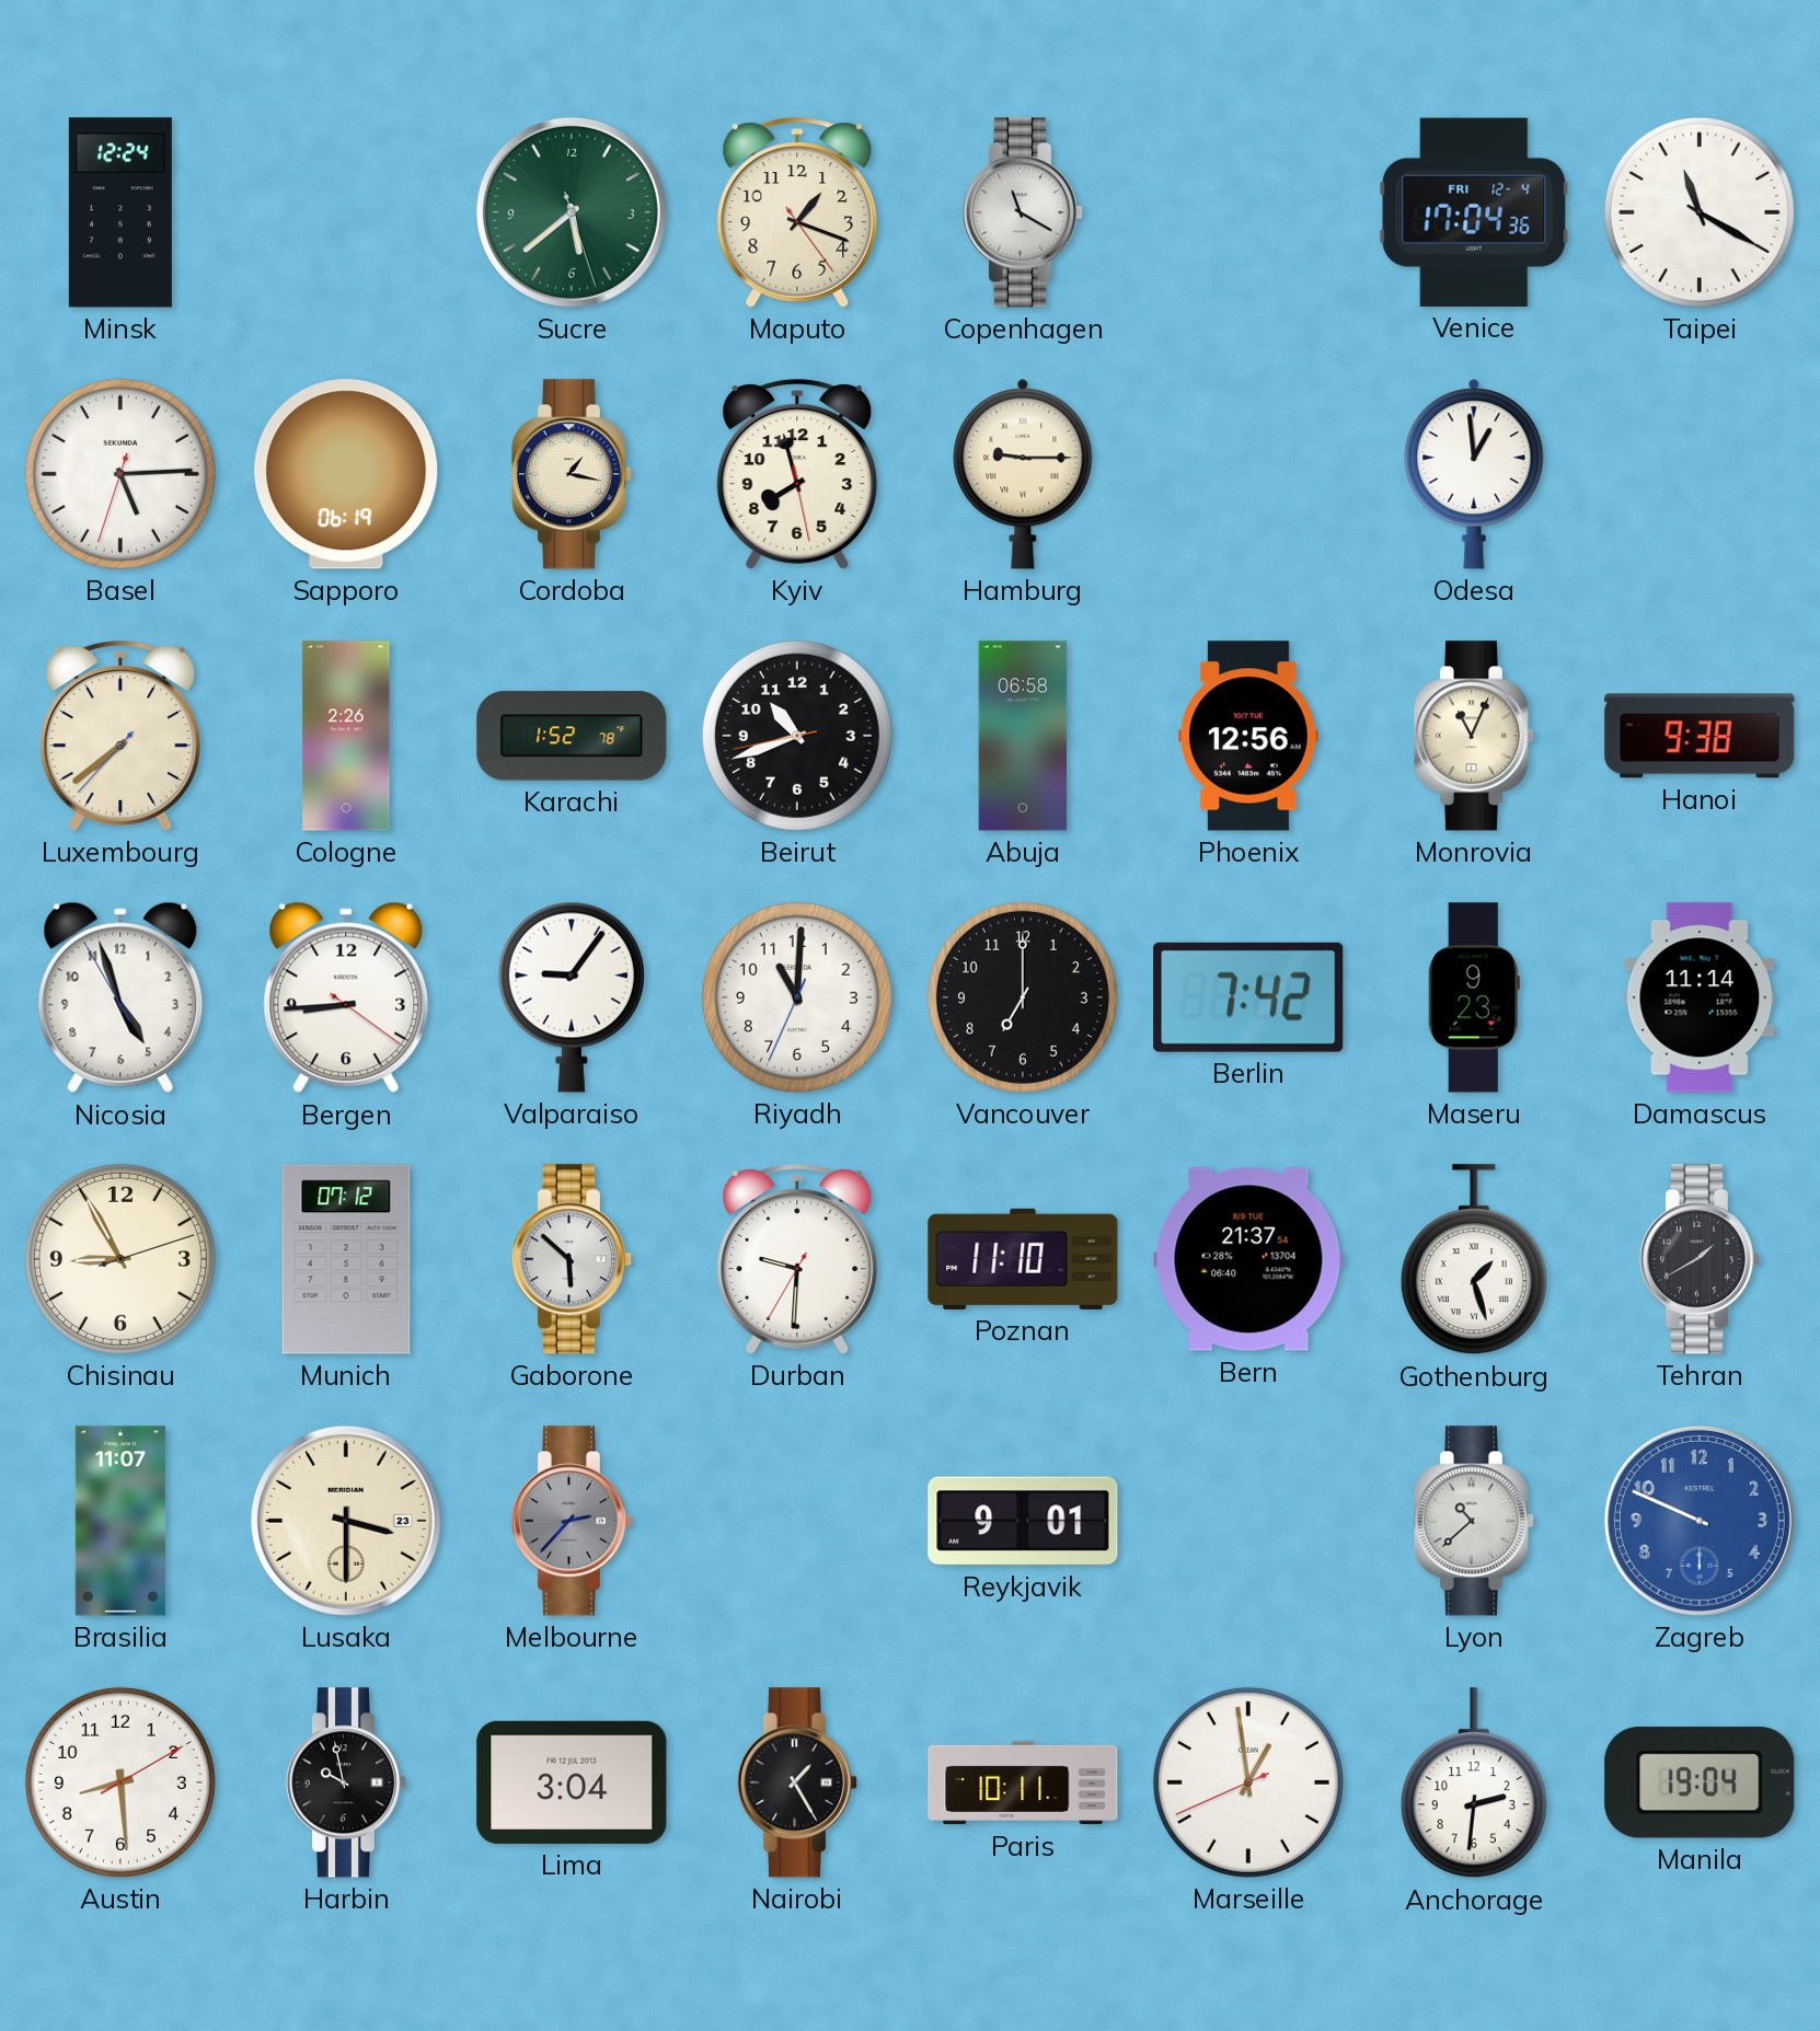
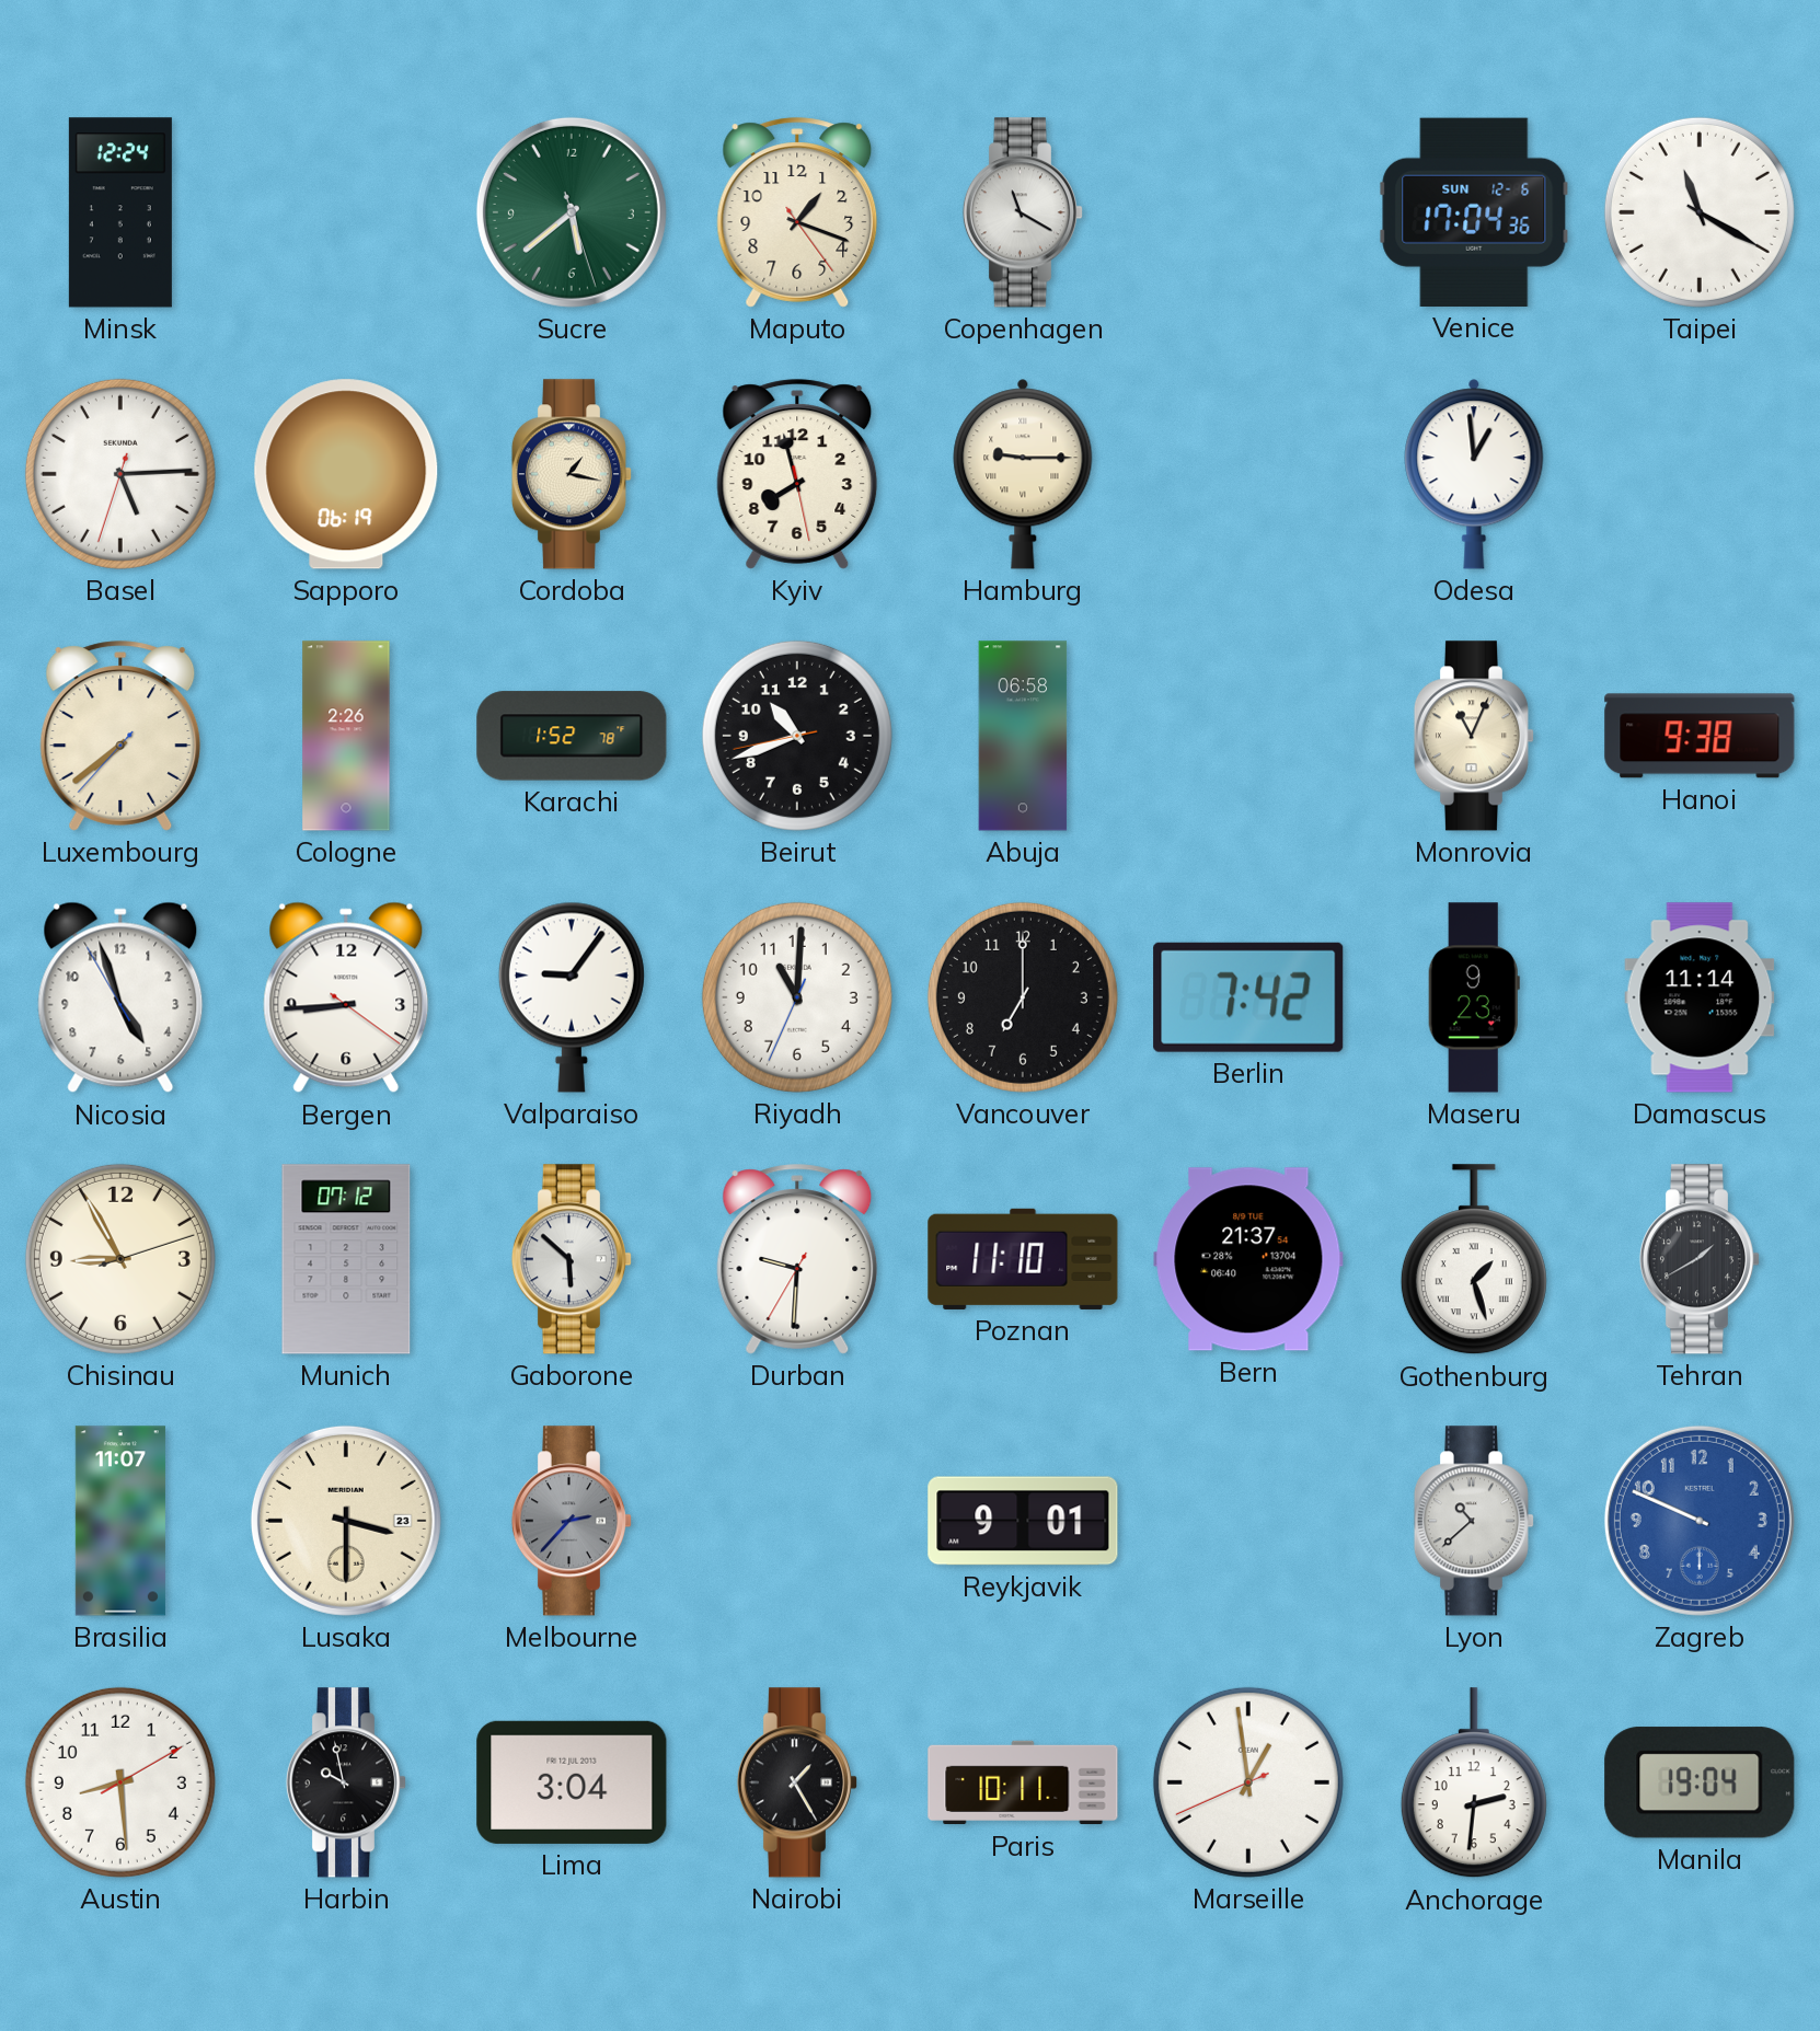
Venice date: FRI 12-4 -> SUN 12-6 (1474, 212)
Phoenix: 12:56 -> none (1248, 736)
